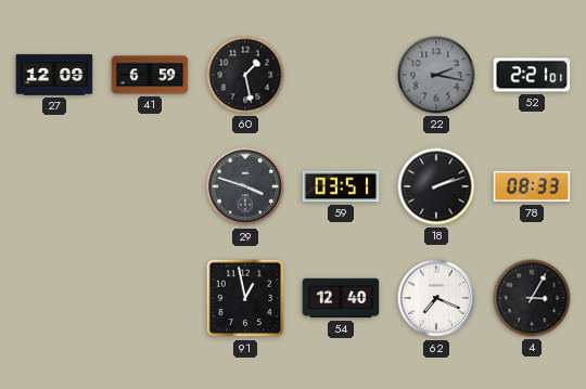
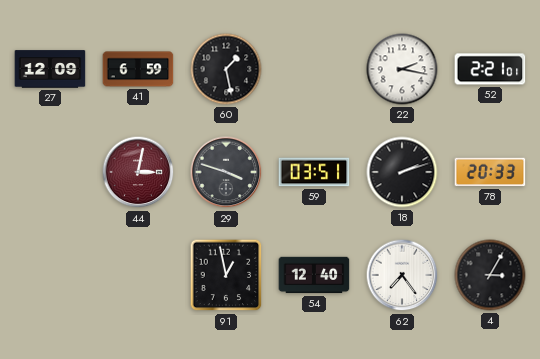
22 dial: grey -> white (402, 69)
44: none -> 3:02 (138, 172)
78: 08:33 -> 20:33 (490, 172)
62: 7:19 -> 7:24 (402, 275)
